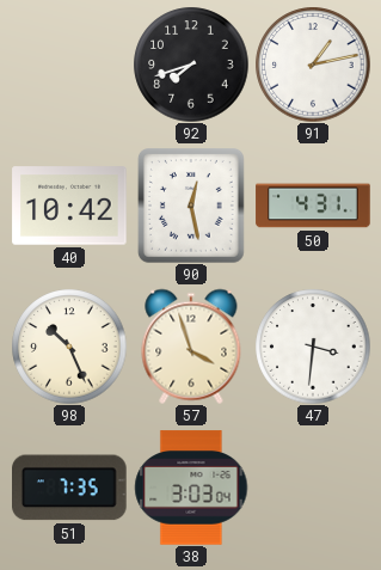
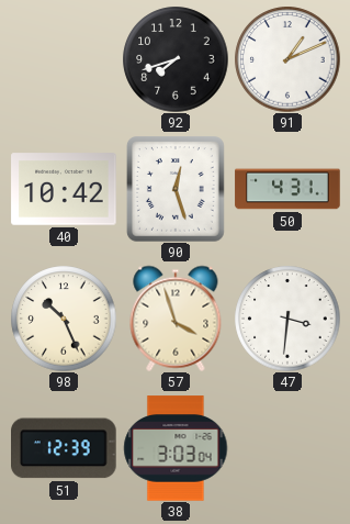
91: 1:13 -> 1:11 (287, 59)
90: 12:28 -> 12:27 (176, 190)
51: 7:35 -> 12:39 (65, 448)
